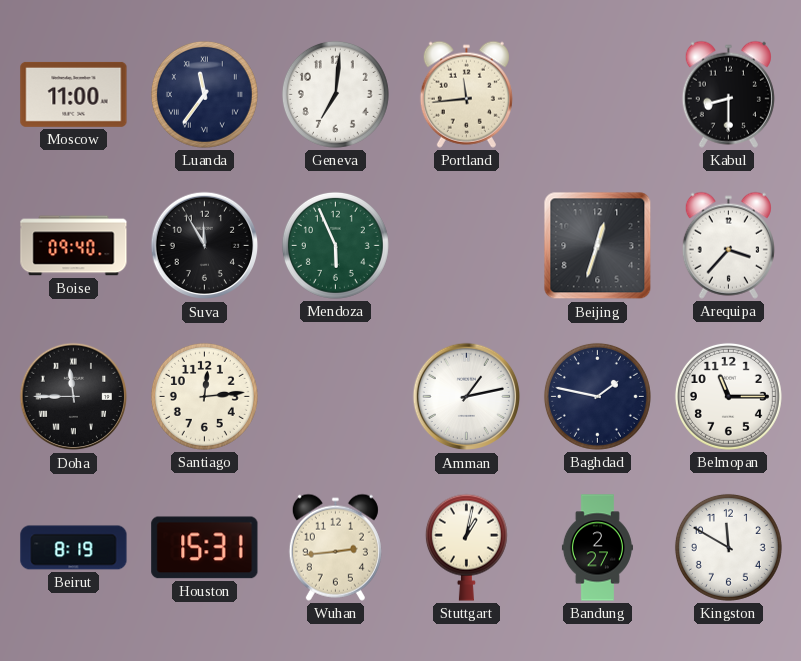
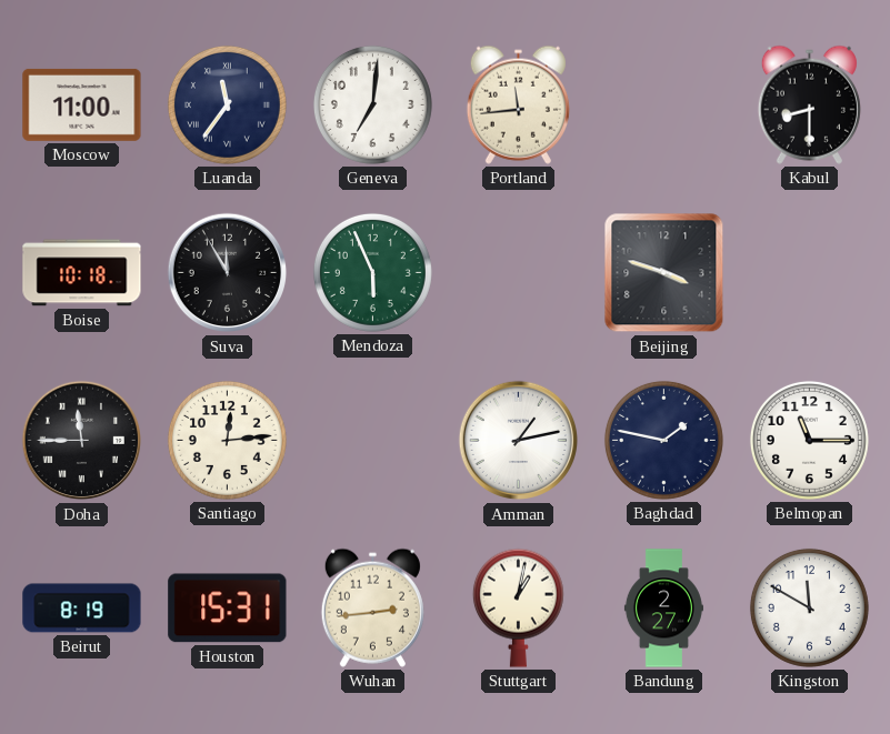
Boise: 09:40 -> 10:18 (82, 273)
Beijing: 12:33 -> 3:48 (664, 273)
Arequipa: 3:37 -> none (728, 245)
